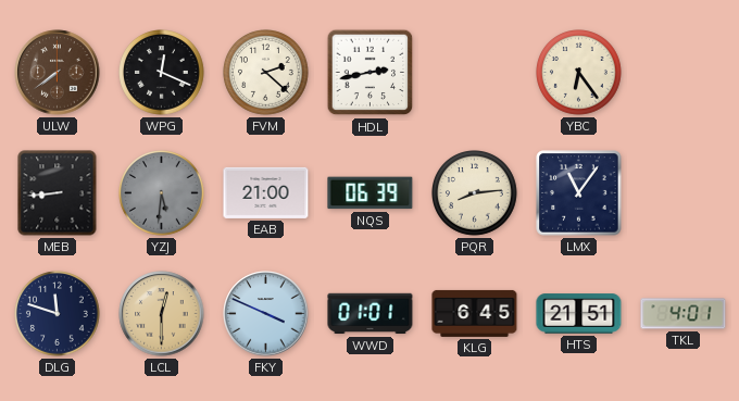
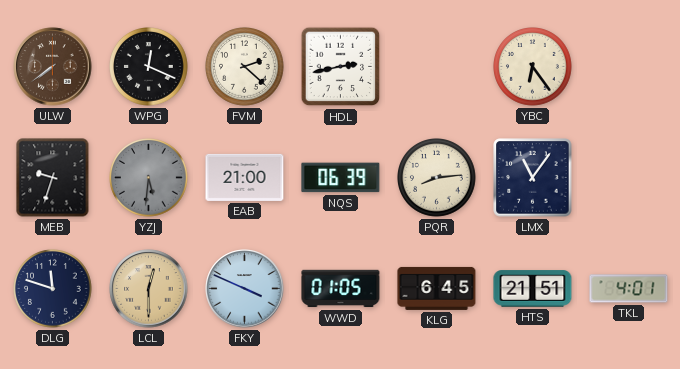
MEB: 8:44 -> 9:33 (53, 178)
WWD: 01:01 -> 01:05 (341, 289)
